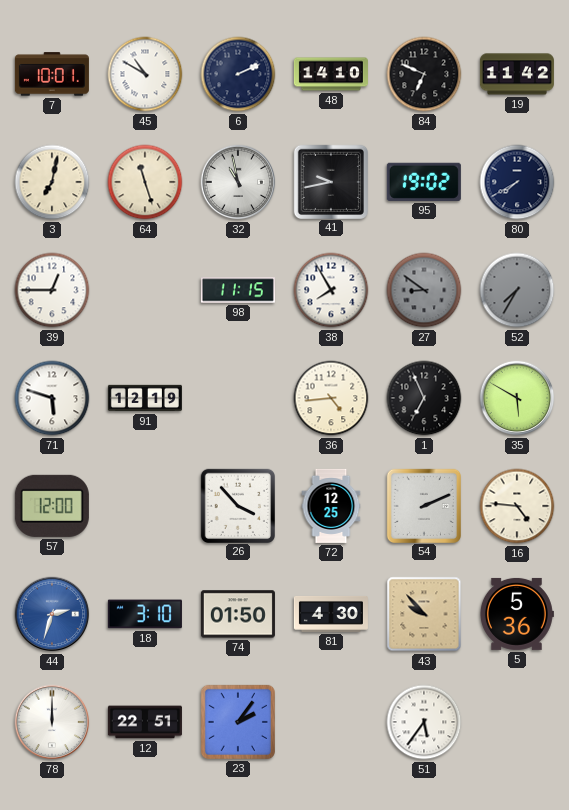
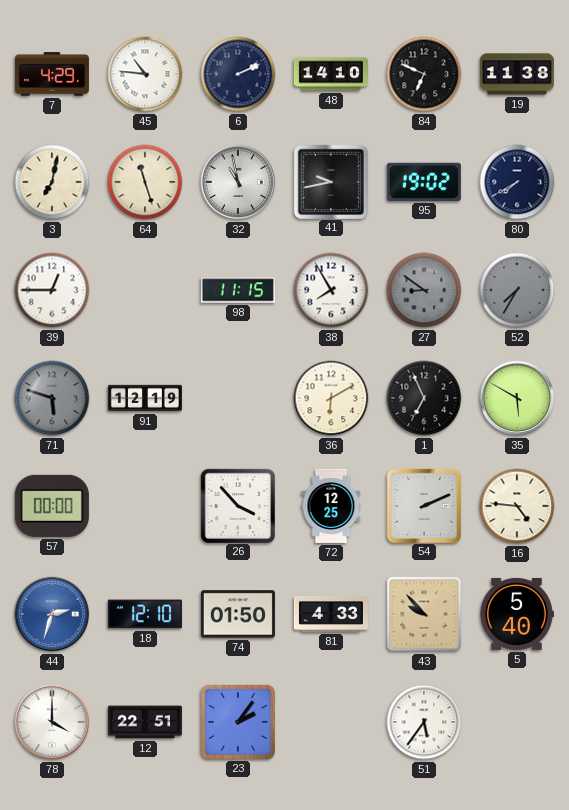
7: 10:01 -> 4:29 (52, 74)
45: 10:50 -> 10:46 (145, 74)
19: 11:42 -> 11:38 (517, 74)
71 dial: white -> grey (52, 398)
36: 4:44 -> 6:10 (331, 398)
57: 12:00 -> 00:00 (52, 506)
18: 3:10 -> 12:10 (145, 614)
81: 4:30 -> 4:33 (331, 614)
5: 5:36 -> 5:40 (516, 614)
78: 12:00 -> 4:00 (52, 722)
